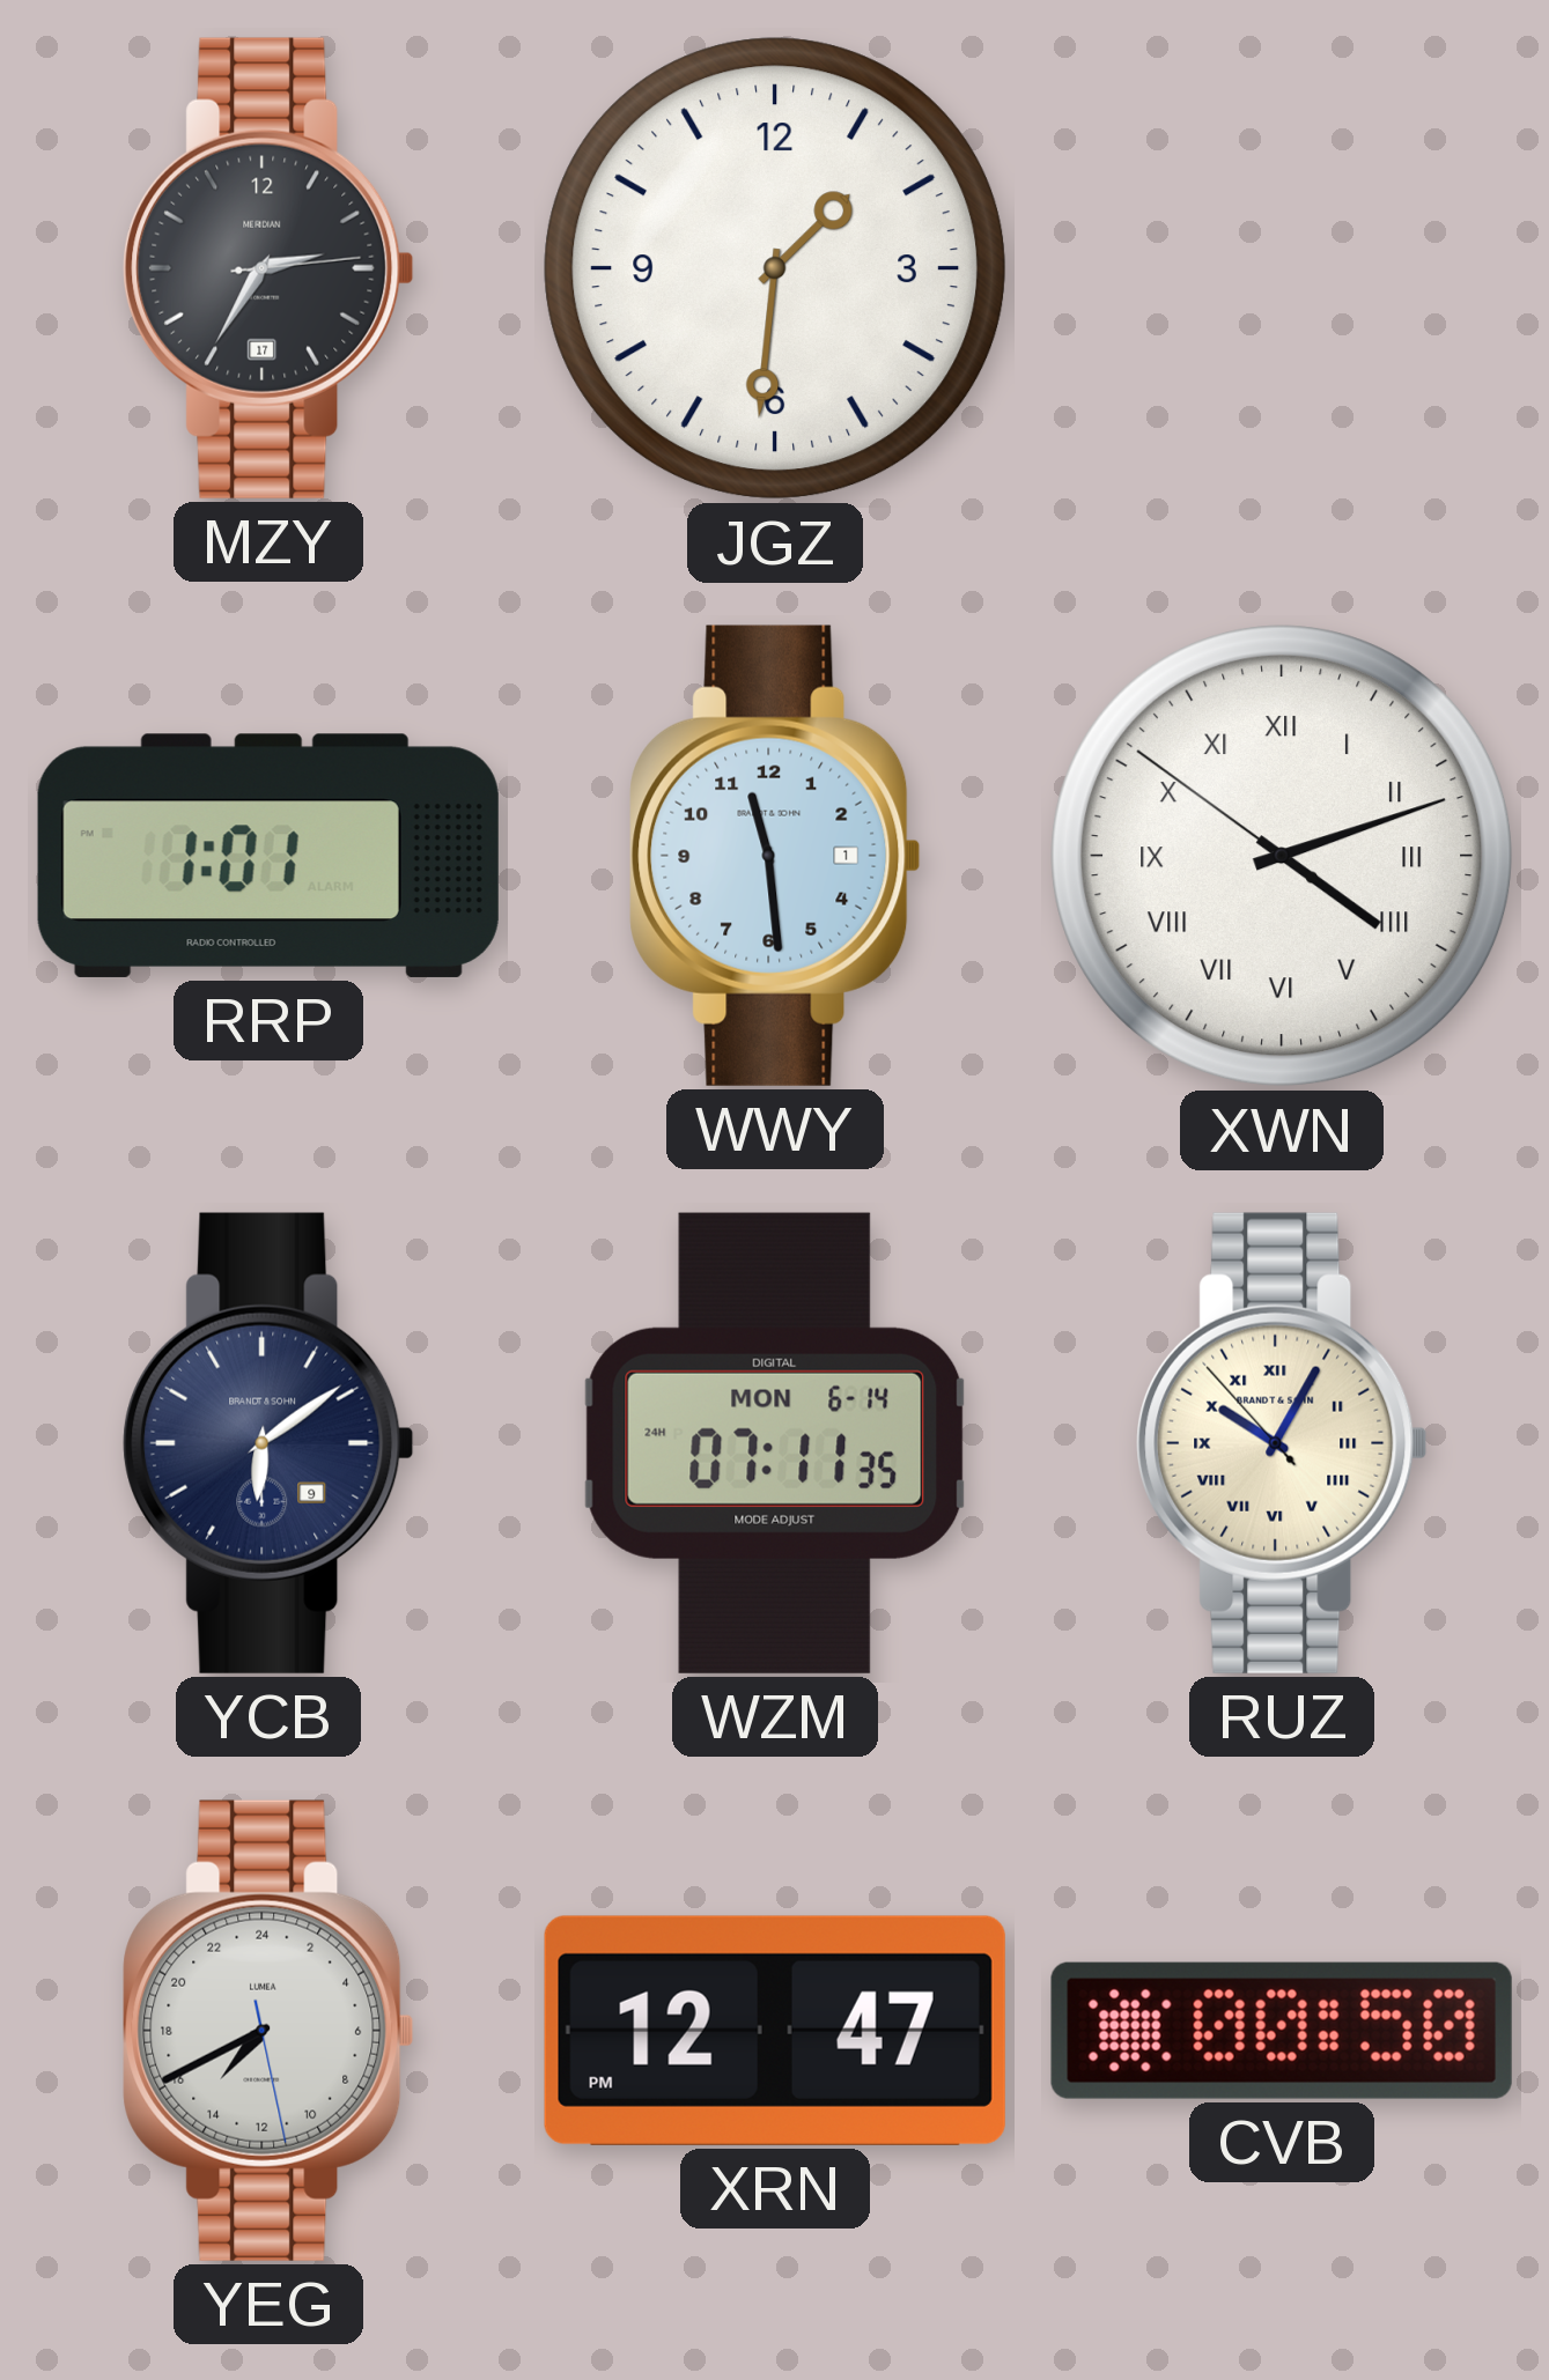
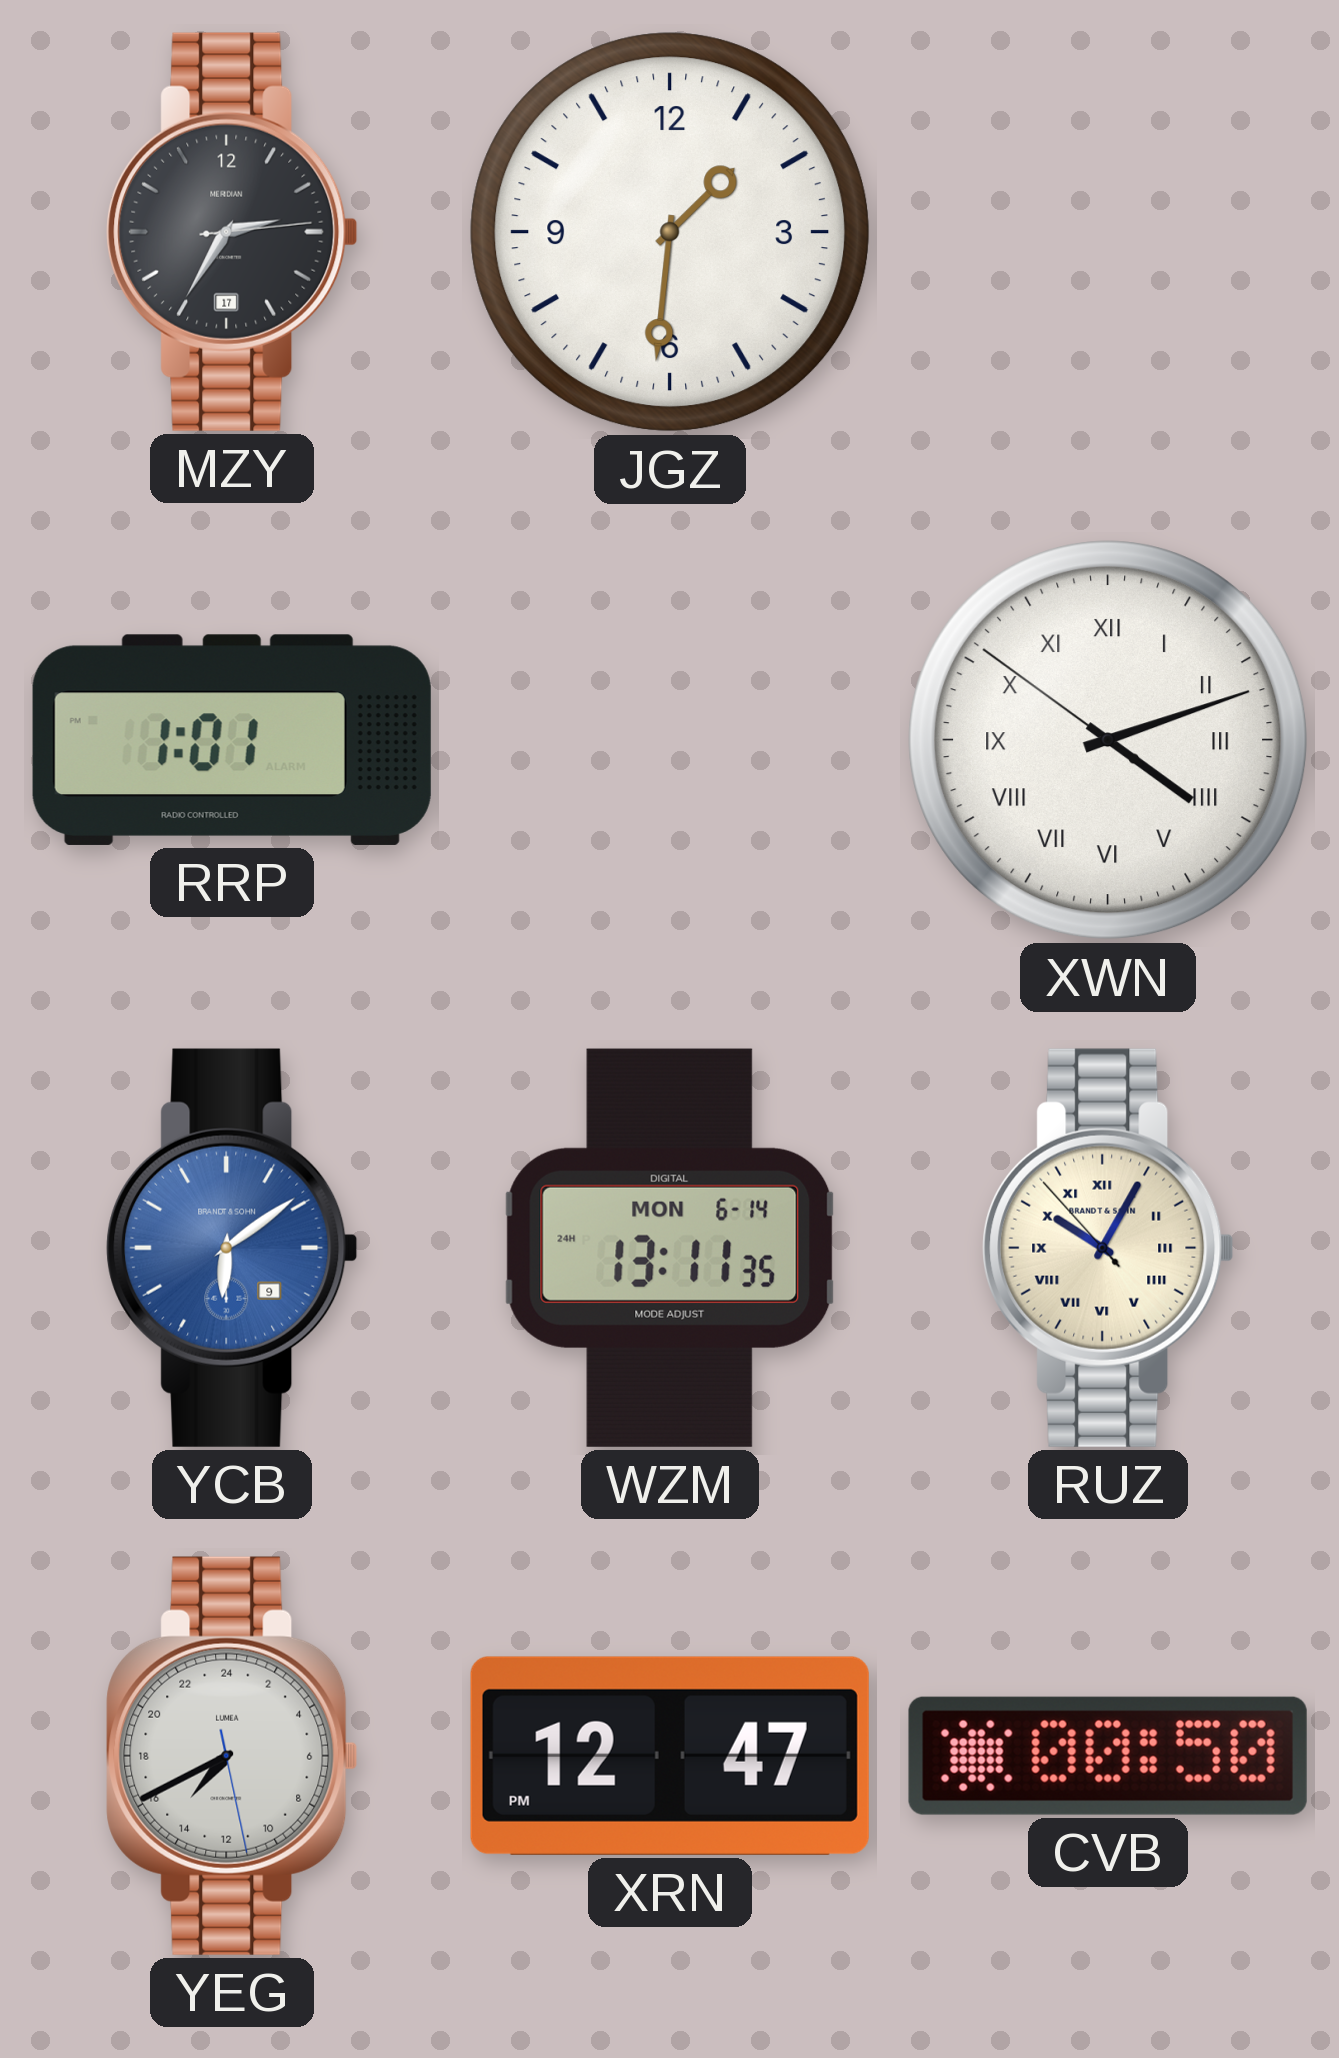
WWY: 11:29 -> none (775, 856)
YCB dial: navy -> blue (232, 1248)
WZM: 07:11 -> 13:11 (670, 1248)
